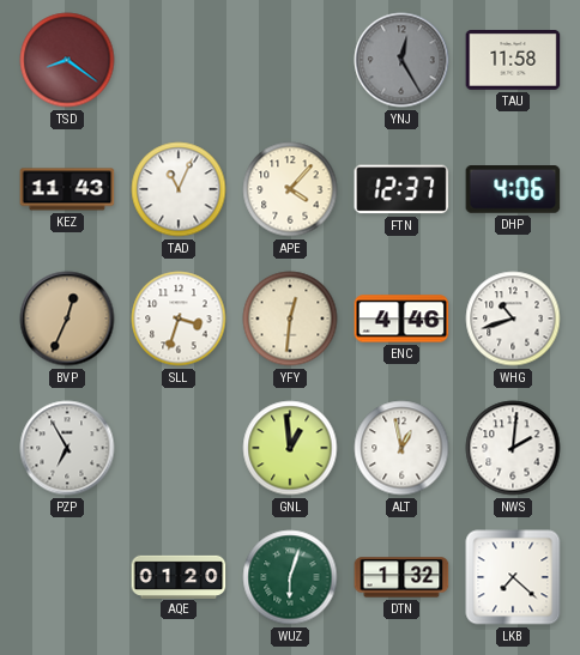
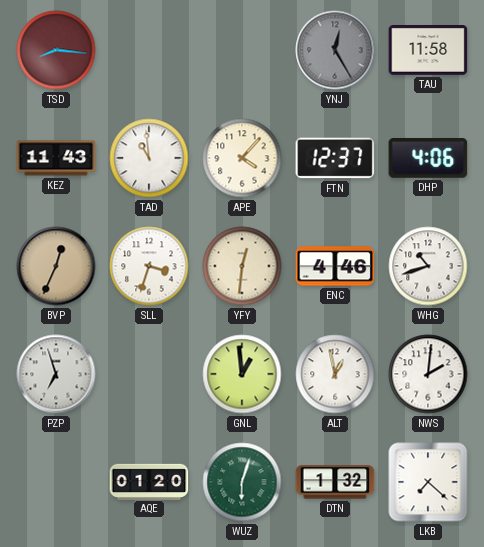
TSD: 8:21 -> 8:16 (56, 50)
TAD: 11:04 -> 10:59 (149, 158)
PZP: 6:55 -> 6:57 (56, 374)
